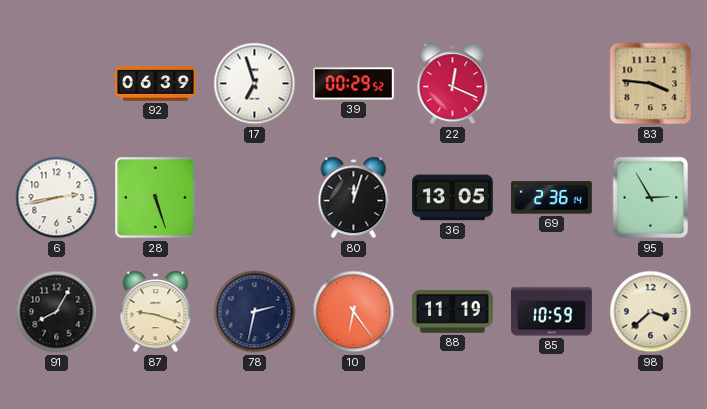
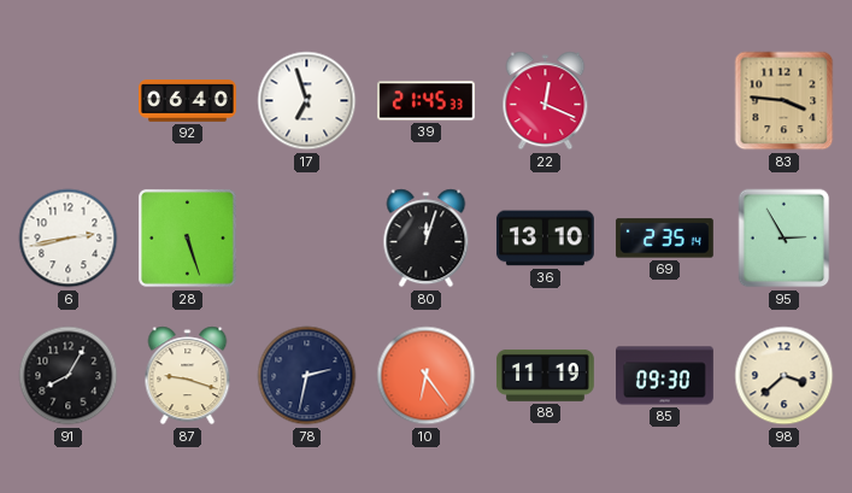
92: 06:39 -> 06:40 (188, 101)
39: 00:29 -> 21:45 (427, 101)
36: 13:05 -> 13:10 (545, 239)
69: 2:36 -> 2:35 (664, 239)
85: 10:59 -> 09:30 (665, 376)
